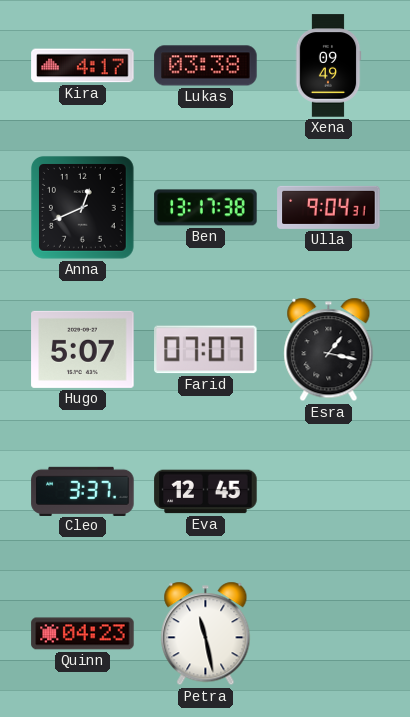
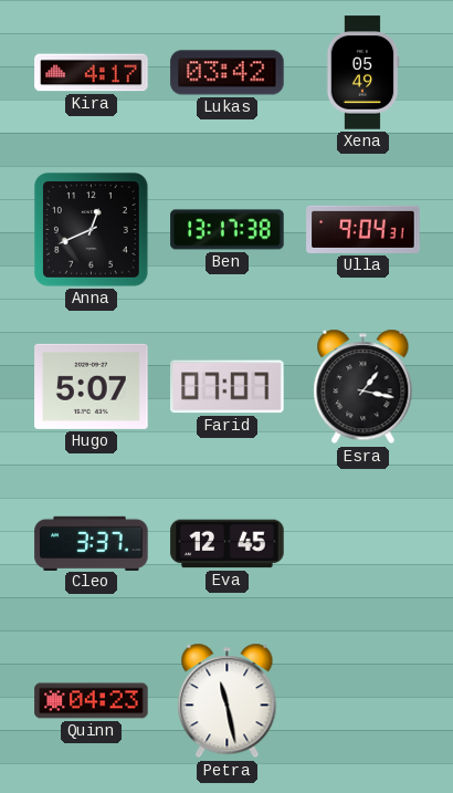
Lukas: 03:38 -> 03:42 (228, 73)
Xena: 09:49 -> 05:49 (362, 73)
